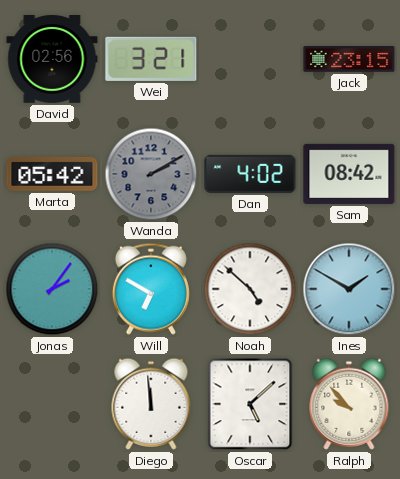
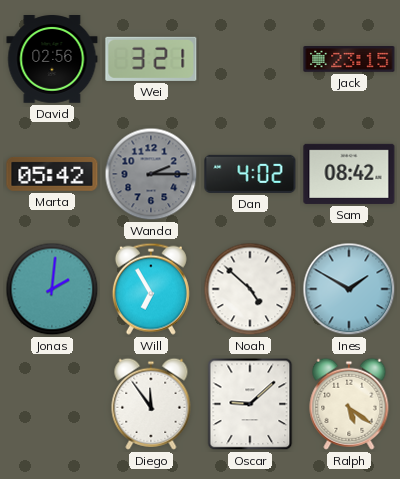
Wanda: 2:10 -> 2:15 (151, 174)
Jonas: 2:06 -> 2:01 (52, 289)
Will: 6:50 -> 6:55 (151, 289)
Diego: 11:59 -> 11:54 (151, 404)
Oscar: 5:08 -> 9:08 (250, 404)
Ralph: 9:53 -> 5:21 (349, 404)
